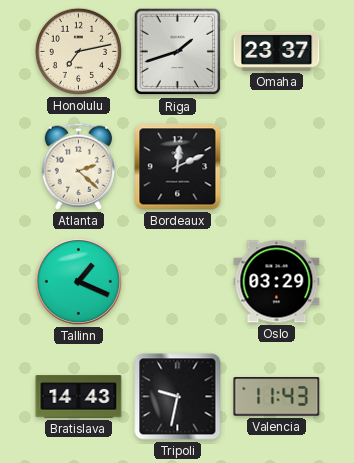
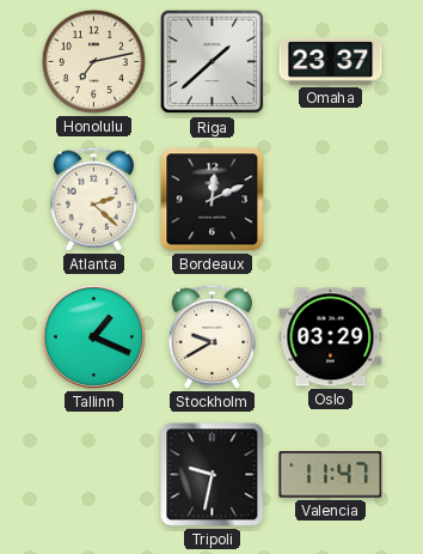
Riga: 1:42 -> 1:38 (213, 62)
Stockholm: none -> 9:40 (211, 336)
Bratislava: 14:43 -> none (79, 397)
Valencia: 11:43 -> 11:47 (331, 475)
